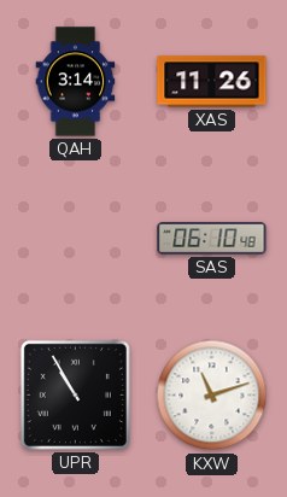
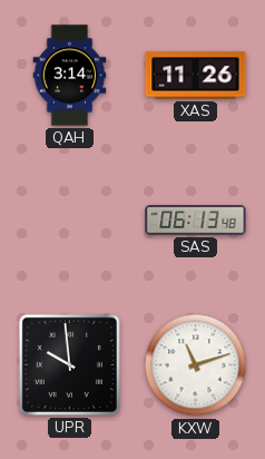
SAS: 06:10 -> 06:13 (196, 221)
UPR: 10:55 -> 9:59 (69, 364)
